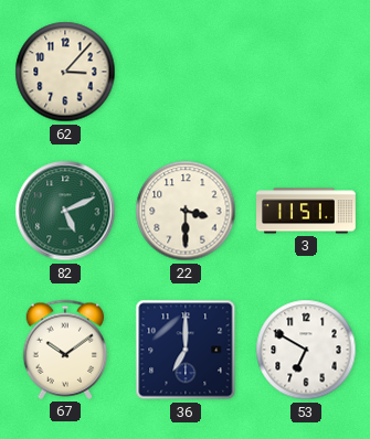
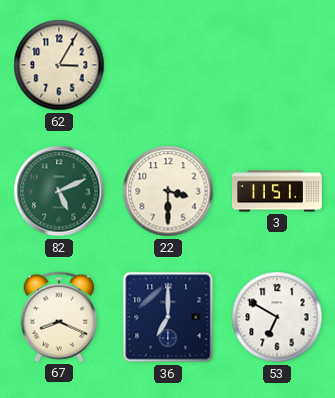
62: 3:07 -> 3:05 (59, 65)
67: 10:09 -> 8:19 (59, 317)
